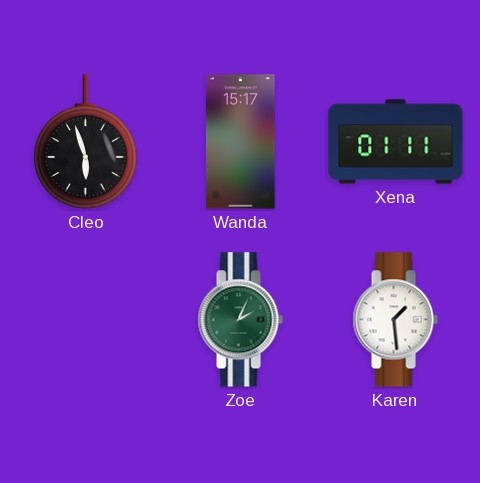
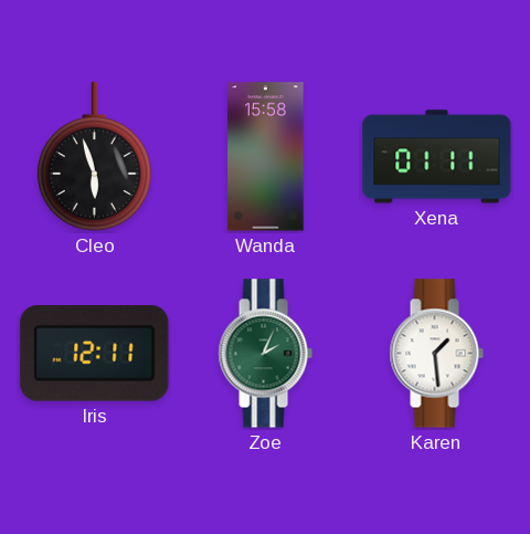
Wanda: 15:17 -> 15:58 (266, 157)
Iris: none -> 12:11 (95, 354)
